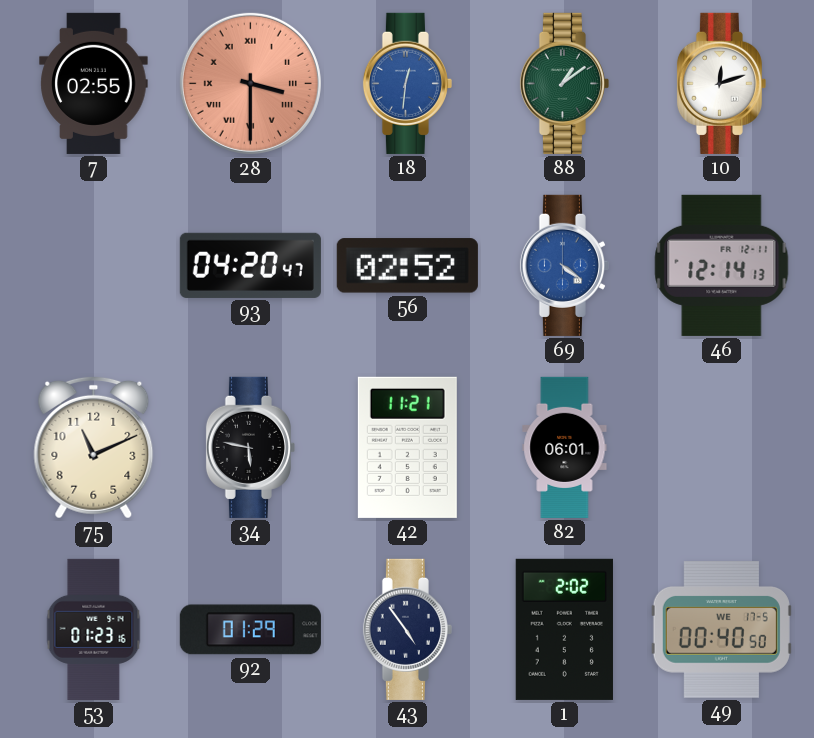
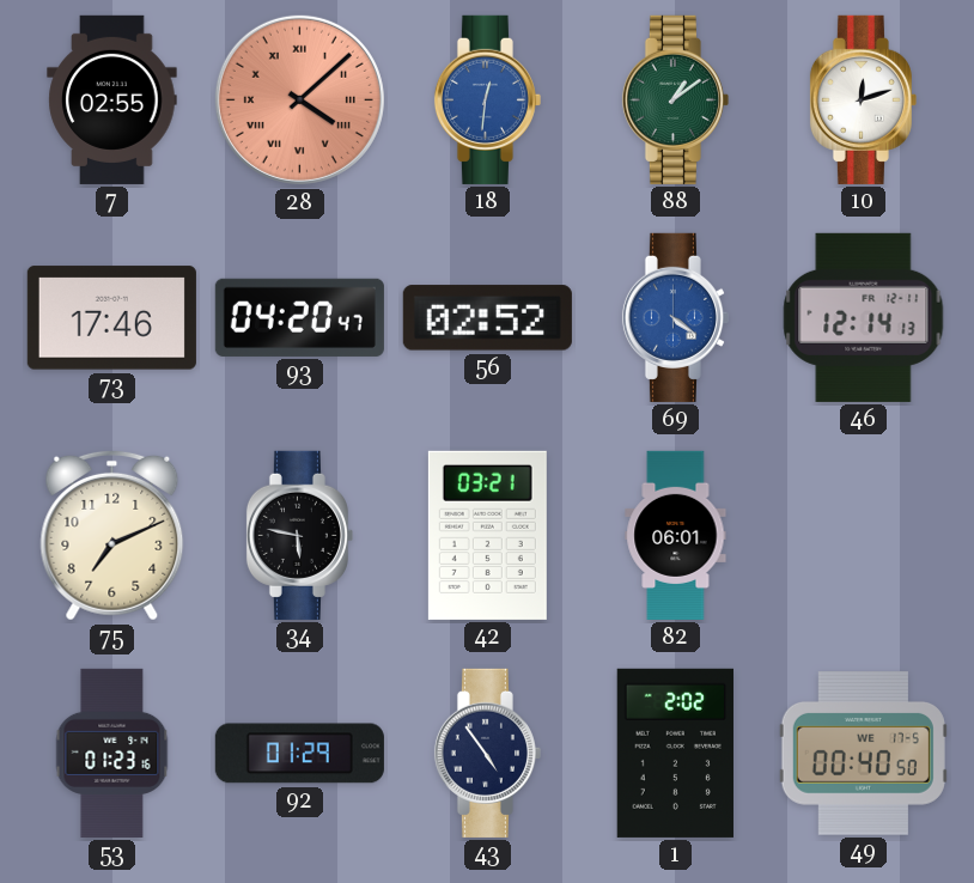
28: 3:30 -> 4:08 (299, 99)
73: none -> 17:46 (111, 318)
75: 11:11 -> 7:11 (112, 535)
42: 11:21 -> 03:21 (487, 535)
